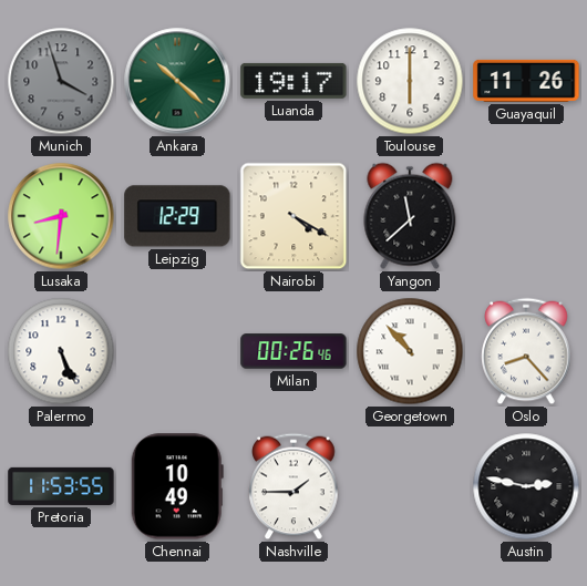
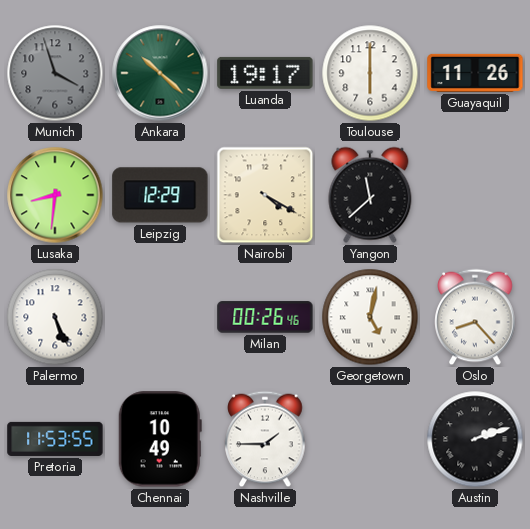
Georgetown: 10:53 -> 5:02 (370, 317)
Austin: 2:47 -> 2:12 (475, 439)
